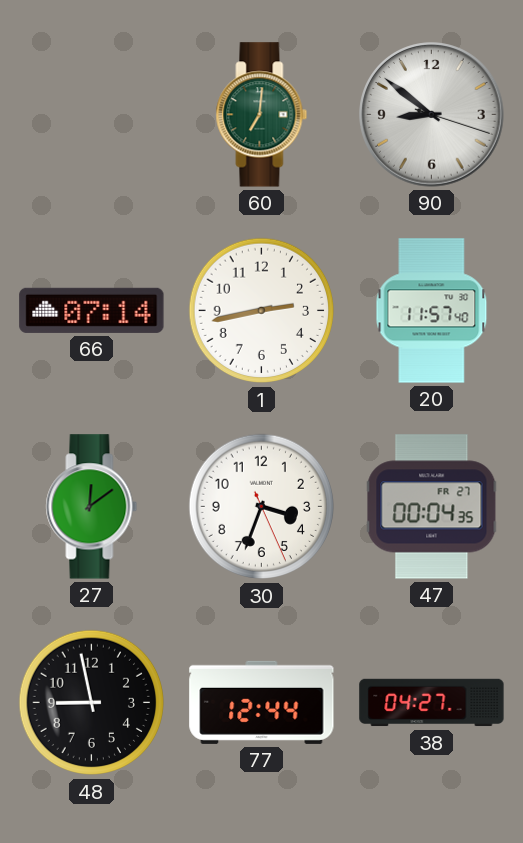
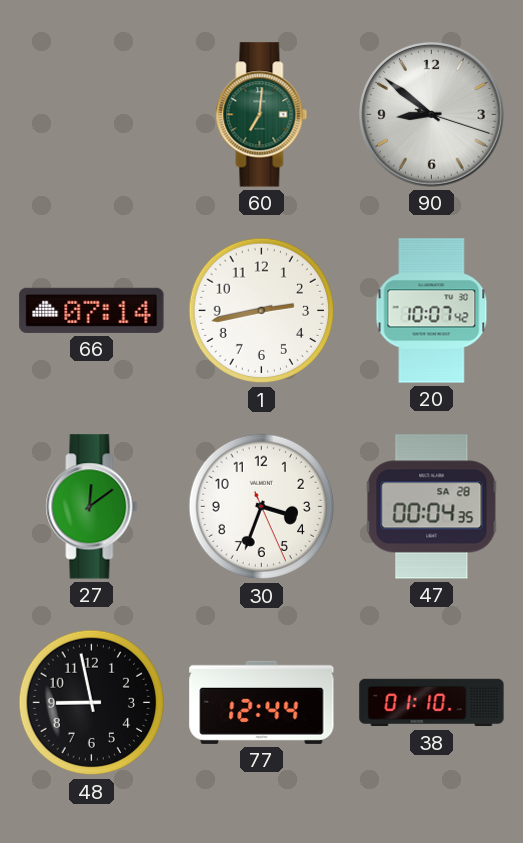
20: 11:57 -> 10:07 (432, 311)
47 date: FR 27 -> SA 28 (432, 507)
38: 04:27 -> 01:10 (432, 703)
